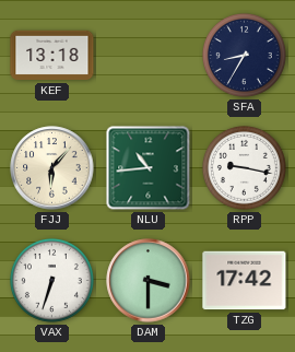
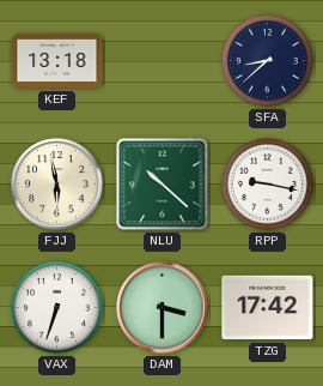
SFA: 8:35 -> 8:38 (267, 60)
FJJ: 6:07 -> 5:58 (57, 185)
NLU: 10:44 -> 10:22 (163, 185)
